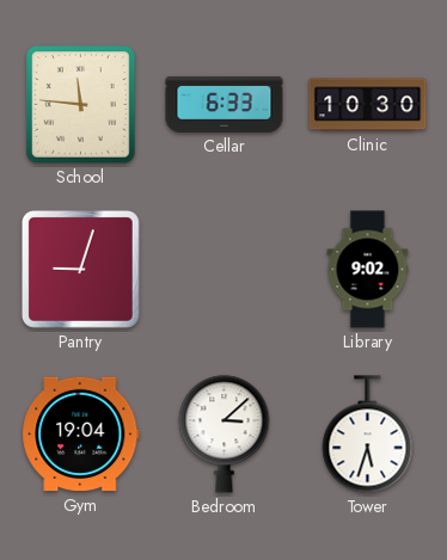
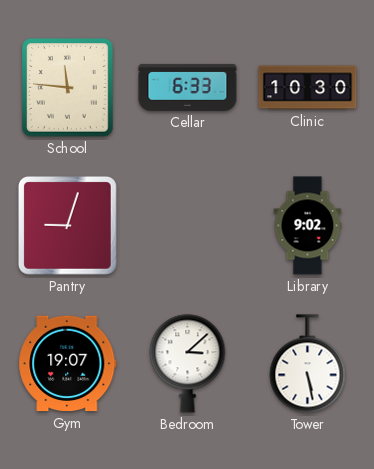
Gym: 19:04 -> 19:07 (68, 364)
Tower: 5:33 -> 5:28 (308, 364)
